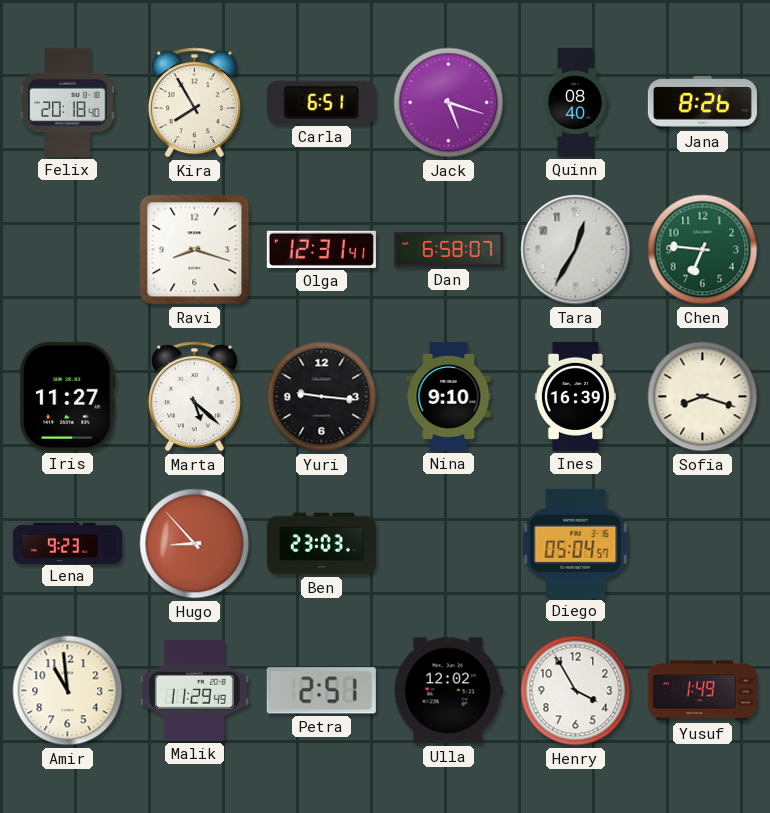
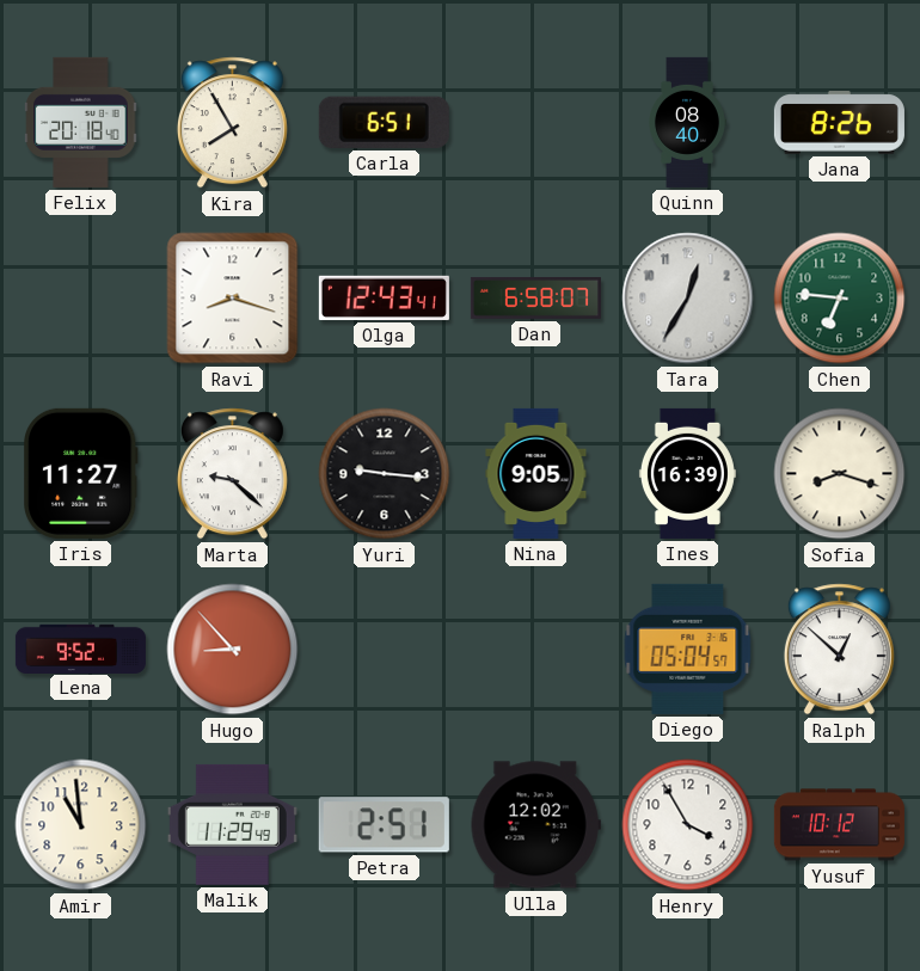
Jack: 5:18 -> none (449, 103)
Olga: 12:31 -> 12:43 (384, 297)
Marta: 5:22 -> 9:22 (232, 474)
Nina: 9:10 -> 9:05 (536, 473)
Lena: 9:23 -> 9:52 (80, 649)
Ben: 23:03 -> none (321, 544)
Ralph: none -> 12:52 (839, 650)
Yusuf: 1:49 -> 10:12 (839, 825)
